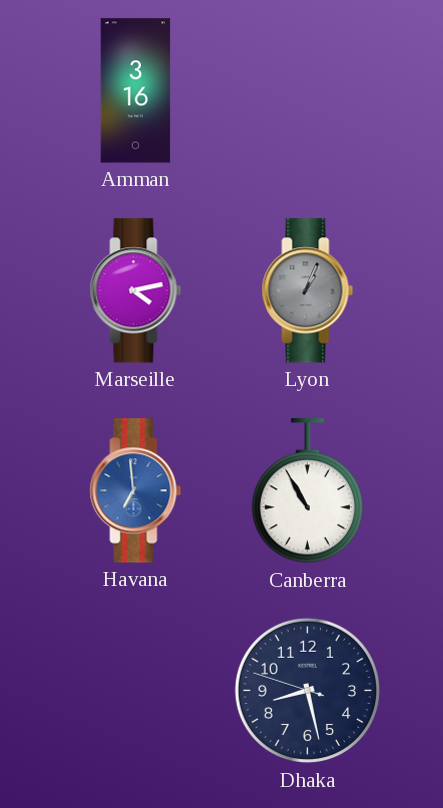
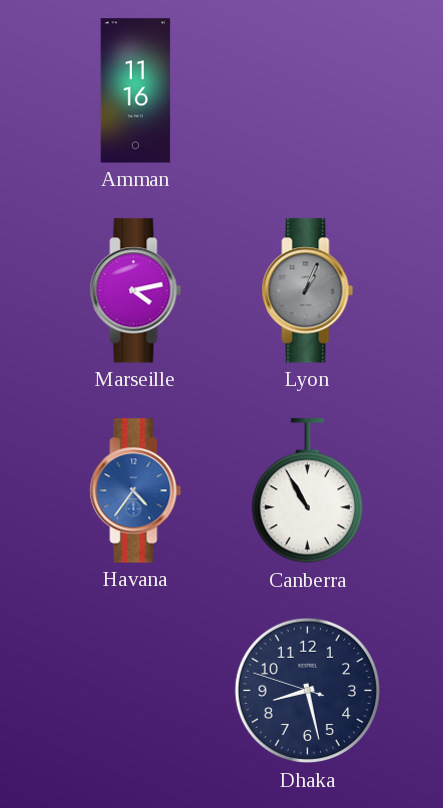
Amman: 3:16 -> 11:16 (136, 91)
Havana: 6:59 -> 4:36 (136, 491)
